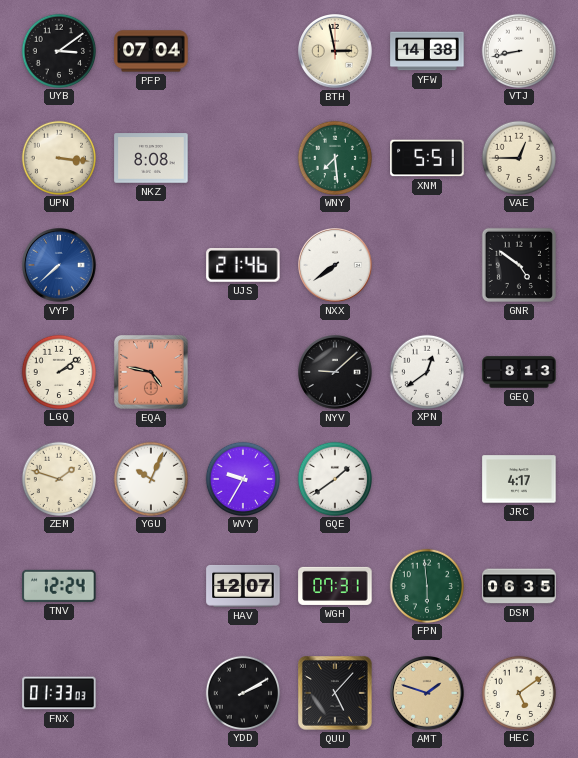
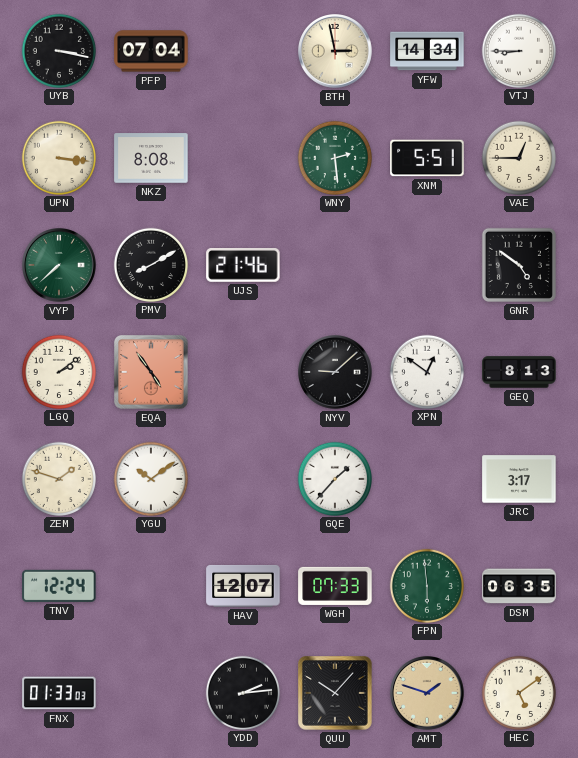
UYB: 3:09 -> 3:17 (58, 50)
YFW: 14:38 -> 14:34 (427, 51)
VTJ: 8:43 -> 8:45 (518, 50)
WNY: 7:29 -> 2:29 (334, 157)
VYP dial: blue -> green (60, 266)
PMV: none -> 8:10 (150, 264)
NXX: 7:39 -> none (336, 266)
EQA: 4:47 -> 4:54 (151, 372)
XPN: 12:39 -> 12:51 (426, 371)
YGU: 10:04 -> 10:09 (150, 478)
WVY: 9:35 -> none (242, 478)
GQE: 1:39 -> 1:37 (334, 478)
JRC: 4:17 -> 3:17 (519, 479)
WGH: 07:31 -> 07:33 (335, 586)
YDD: 2:10 -> 2:14 (242, 692)
QUU: 5:07 -> 10:07 (335, 693)
